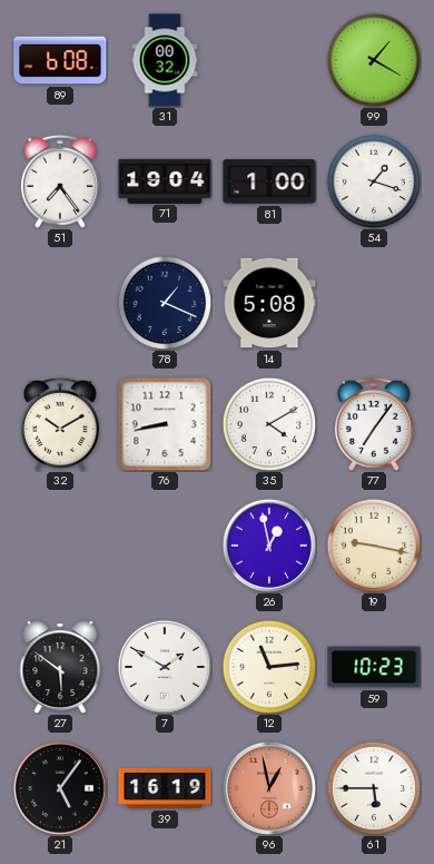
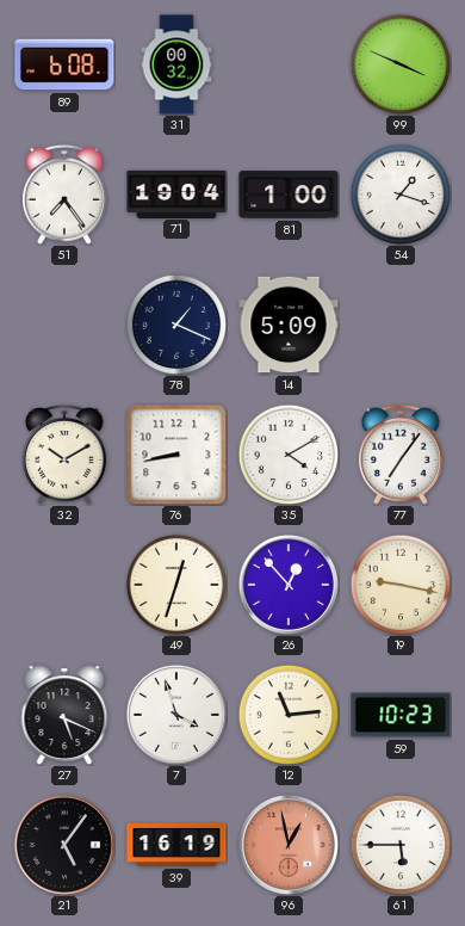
99: 1:20 -> 3:49 (399, 63)
14: 5:08 -> 5:09 (289, 325)
49: none -> 12:33 (175, 584)
26: 12:58 -> 12:53 (289, 585)
27: 5:51 -> 5:19 (64, 715)
7: 1:50 -> 3:57 (176, 715)
